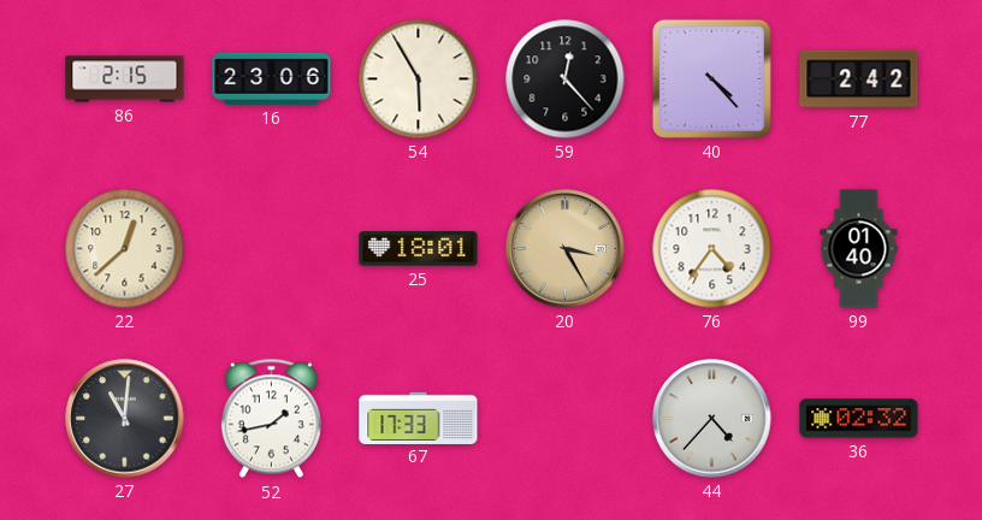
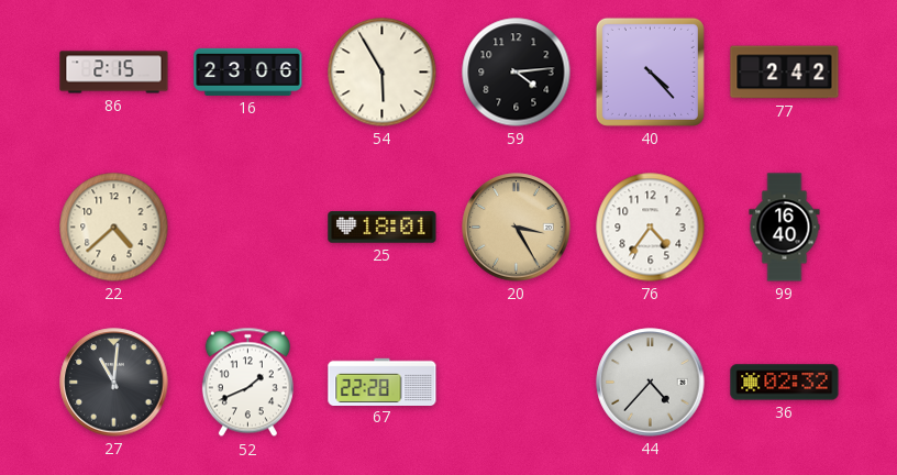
59: 12:23 -> 4:14 (517, 73)
22: 12:38 -> 4:38 (114, 228)
99: 01:40 -> 16:40 (785, 228)
52: 1:43 -> 1:41 (247, 383)
67: 17:33 -> 22:28 (383, 382)
